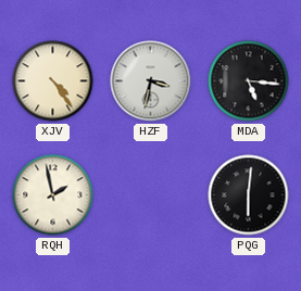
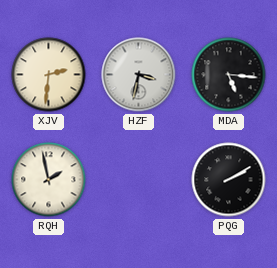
XJV: 4:24 -> 2:31 (49, 75)
PQG: 6:01 -> 2:10 (229, 180)
